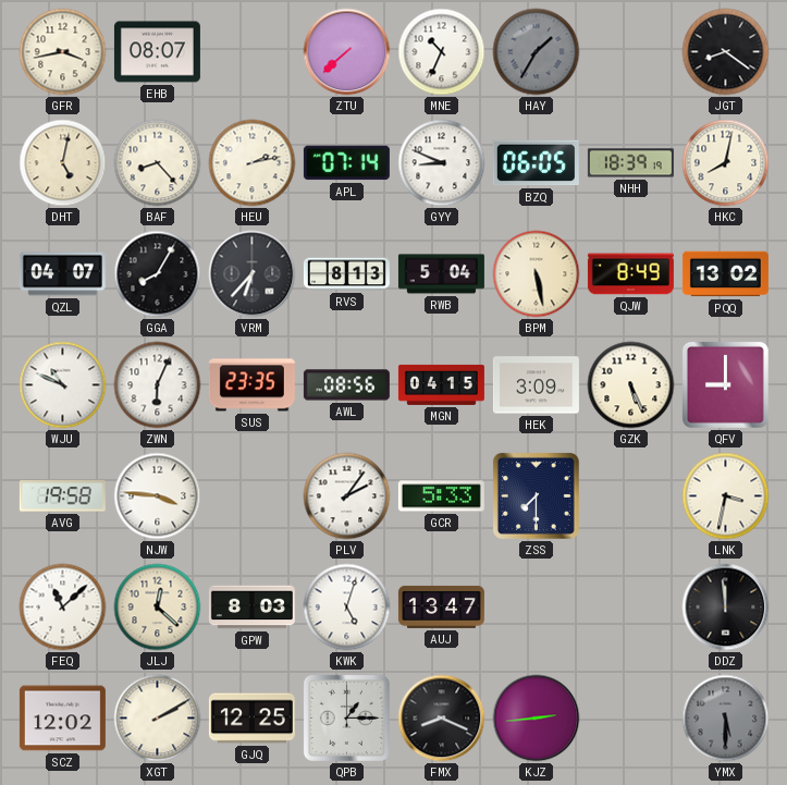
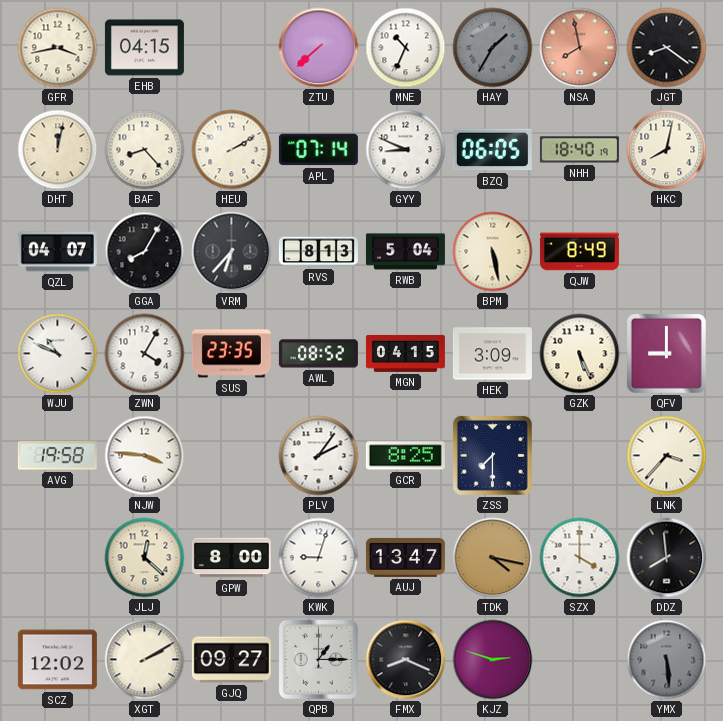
EHB: 08:07 -> 04:15 (144, 48)
NSA: none -> 7:58 (580, 48)
DHT: 5:02 -> 12:02 (58, 150)
HEU: 2:13 -> 2:10 (232, 150)
NHH: 18:39 -> 18:40 (579, 150)
PQQ: 13:02 -> none (725, 274)
ZWN: 6:04 -> 4:05 (145, 354)
AWL: 08:56 -> 08:52 (318, 354)
GCR: 5:33 -> 8:25 (405, 456)
LNK: 3:32 -> 3:37 (667, 456)
FEQ: 11:08 -> none (63, 608)
GPW: 8:03 -> 8:00 (231, 558)
KWK: 5:03 -> 9:03 (319, 558)
TDK: none -> 4:17 (493, 558)
SZX: none -> 4:00 (580, 558)
DDZ: 11:59 -> 7:59 (667, 558)
GJQ: 12:25 -> 09:27 (231, 660)
KJZ: 2:44 -> 2:48 (493, 660)
YMX: 5:30 -> 5:29 (667, 660)
